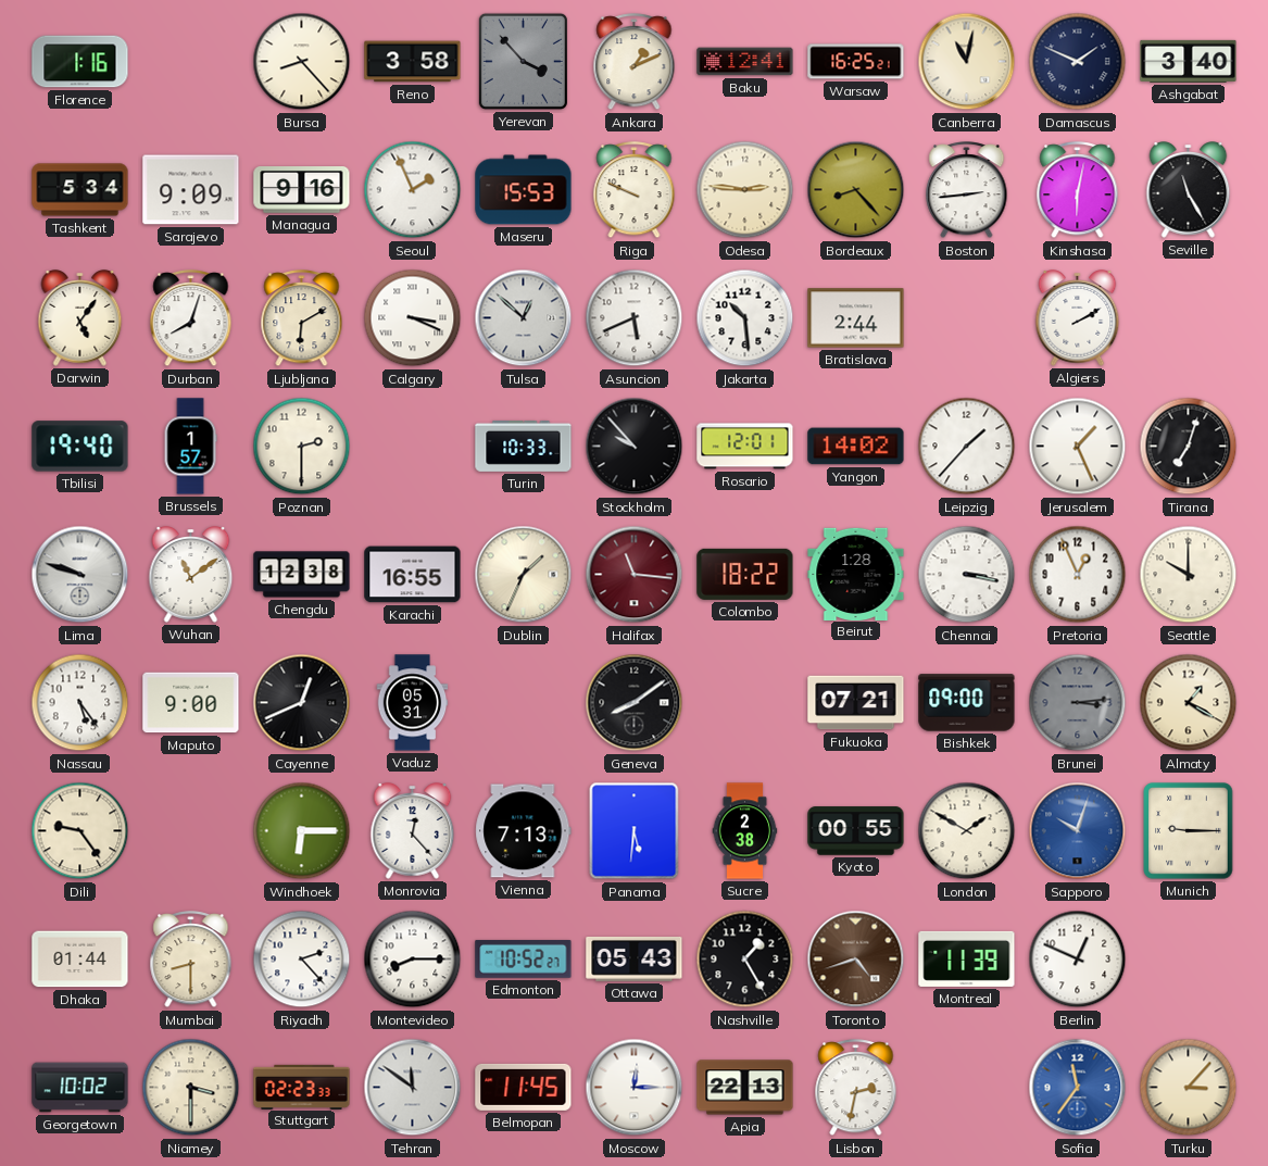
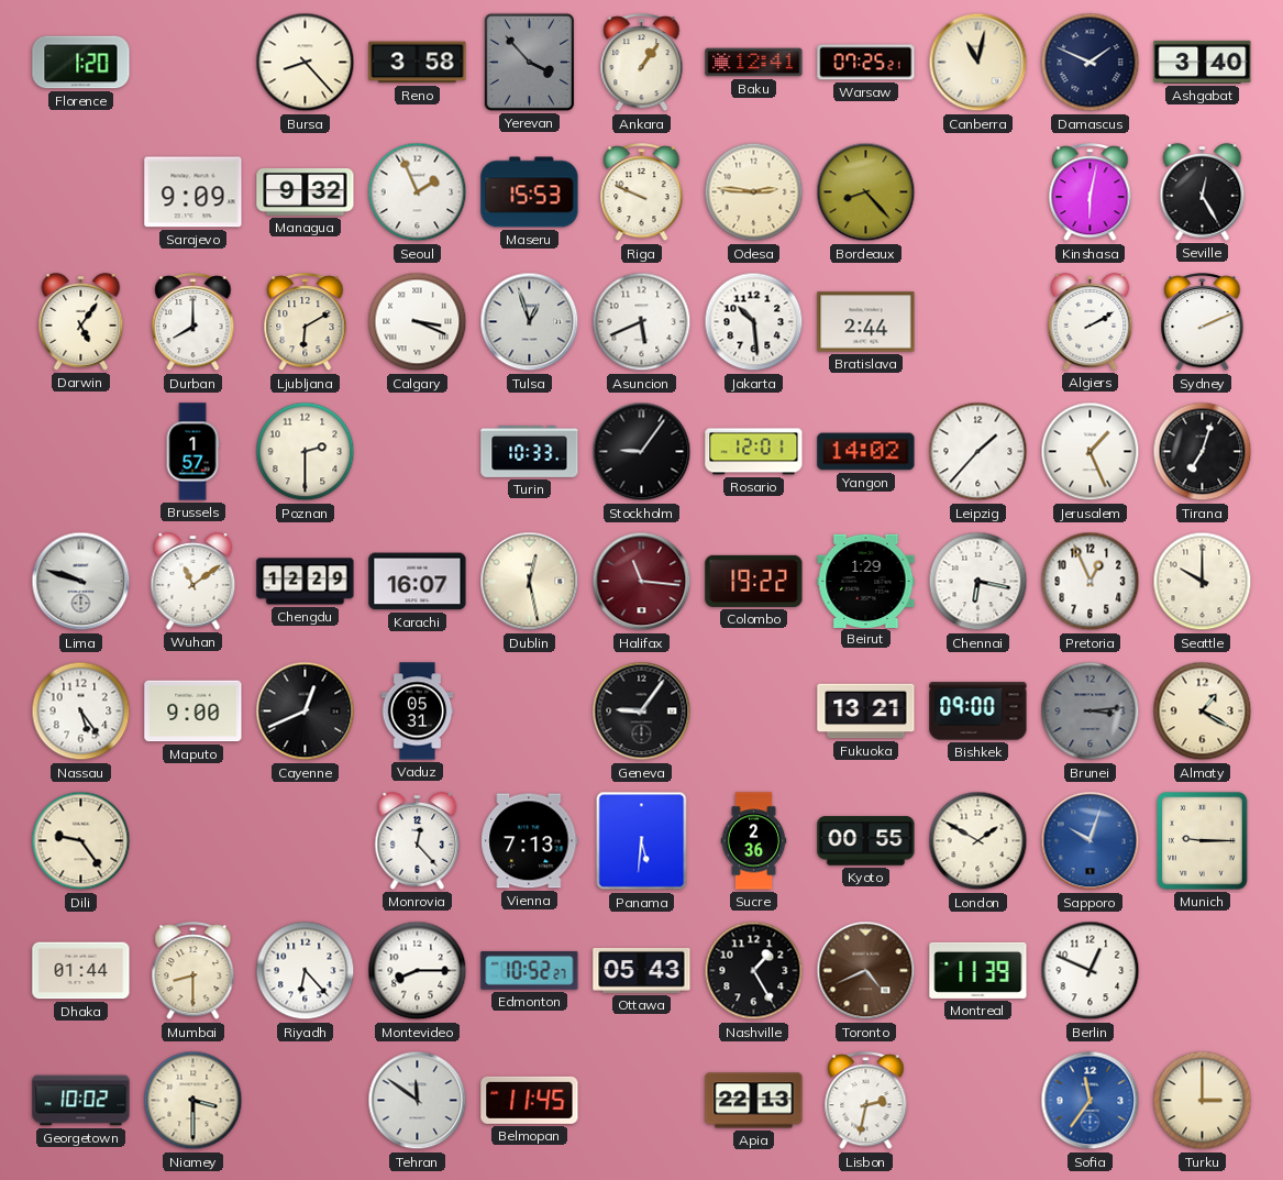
Florence: 1:16 -> 1:20 (81, 63)
Ankara: 1:11 -> 1:06 (642, 63)
Warsaw: 16:25 -> 07:25 (866, 63)
Tashkent: 5:34 -> none (80, 190)
Managua: 9:16 -> 9:32 (306, 192)
Boston: 2:44 -> none (967, 190)
Seville: 11:25 -> 12:25 (1203, 192)
Durban: 8:03 -> 8:00 (193, 322)
Tulsa: 12:52 -> 12:57 (530, 322)
Sydney: none -> 2:11 (1203, 322)
Tbilisi: 19:40 -> none (80, 447)
Stockholm: 9:53 -> 9:06 (642, 452)
Chengdu: 12:38 -> 12:29 (306, 582)
Karachi: 16:55 -> 16:07 (418, 582)
Dublin: 1:34 -> 12:28 (530, 582)
Colombo: 18:22 -> 19:22 (754, 581)
Beirut: 1:28 -> 1:29 (866, 581)
Chennai: 3:17 -> 6:17 (978, 582)
Geneva: 8:09 -> 9:06 (642, 712)
Fukuoka: 07:21 -> 13:21 (866, 712)
Windhoek: 6:15 -> none (302, 831)
Sucre: 2:38 -> 2:36 (754, 841)
Riyadh: 2:23 -> 6:23 (306, 971)
Toronto: 4:42 -> 4:41 (866, 971)
Stuttgart: 02:23 -> none (302, 1087)
Moscow: 12:15 -> none (635, 1088)
Turku: 3:07 -> 3:00 (1203, 1101)
